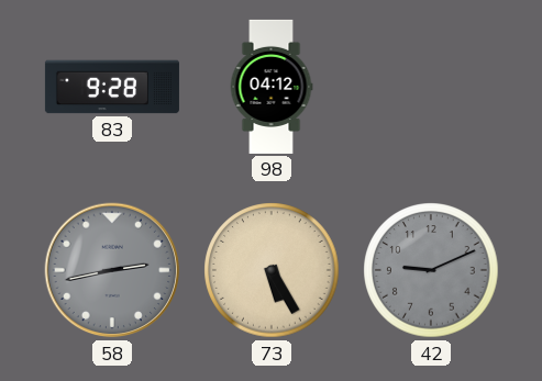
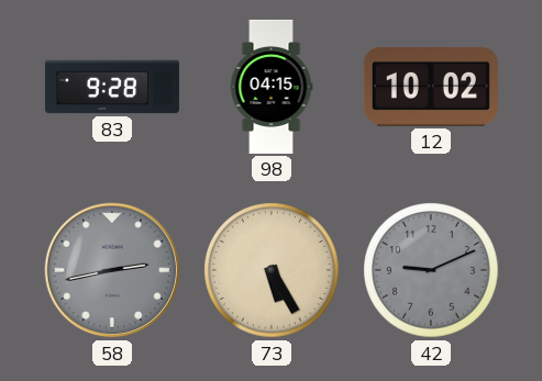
98: 04:12 -> 04:15 (272, 87)
12: none -> 10:02 (431, 87)
